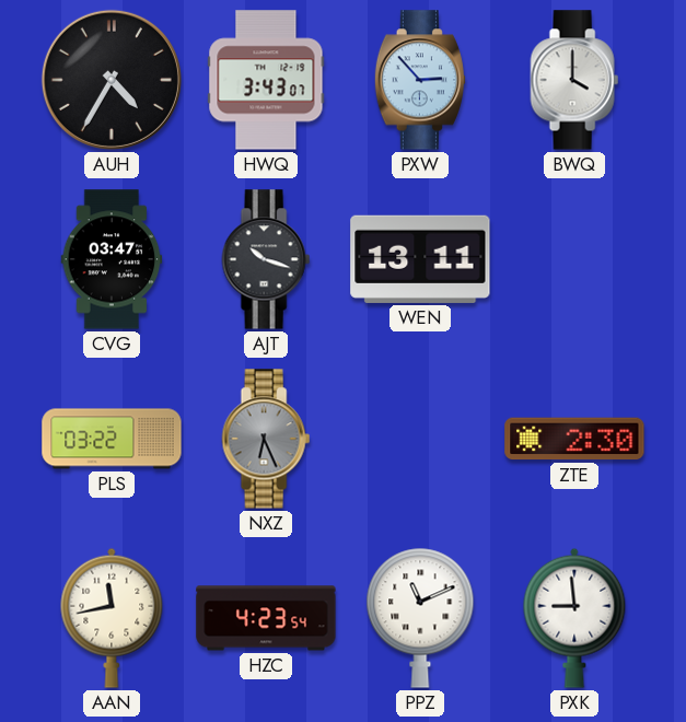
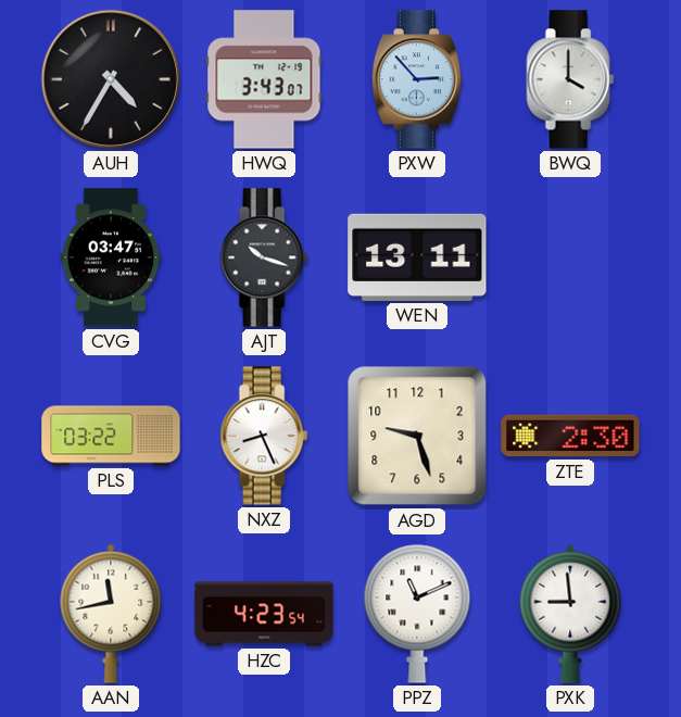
NXZ: 6:26 -> 8:26 (264, 436)
NXZ dial: grey -> white (264, 436)
AGD: none -> 9:27 (417, 436)
